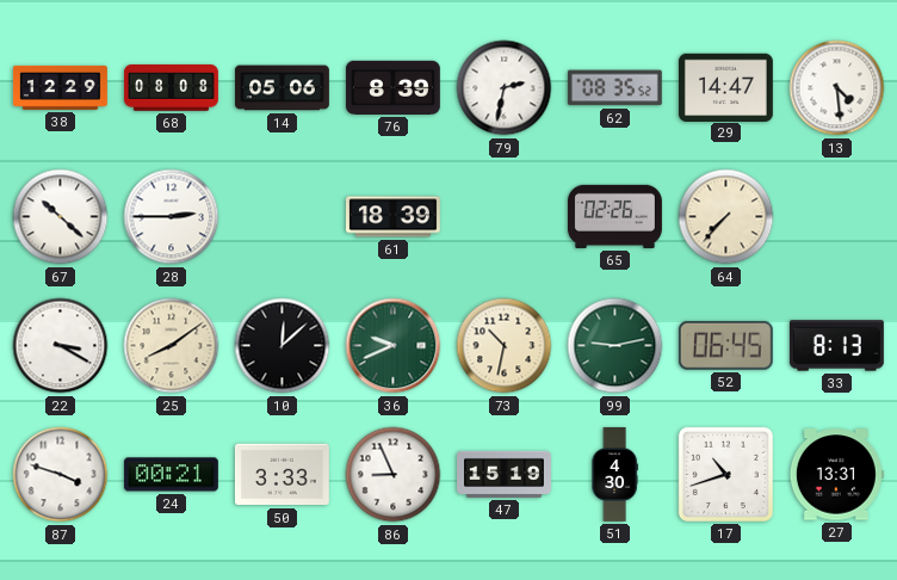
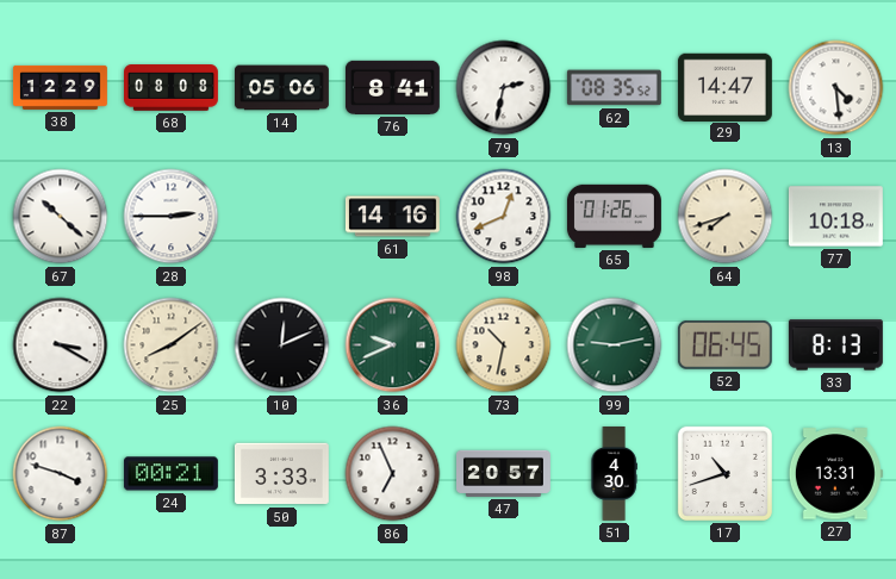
76: 8:39 -> 8:41 (392, 87)
61: 18:39 -> 14:16 (392, 217)
98: none -> 12:41 (504, 217)
65: 02:26 -> 01:26 (614, 216)
64: 7:37 -> 7:42 (726, 217)
77: none -> 10:18 (835, 217)
10: 12:08 -> 12:11 (282, 345)
86: 8:56 -> 6:56 (393, 474)
47: 15:19 -> 20:57 (504, 473)
